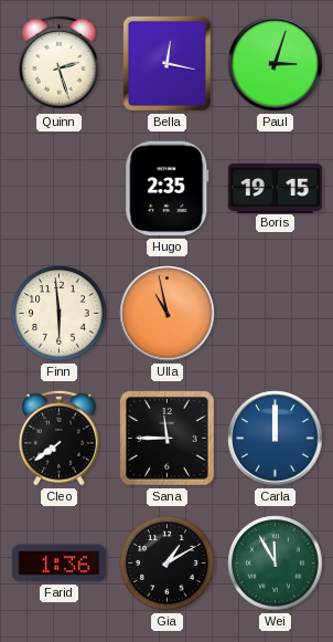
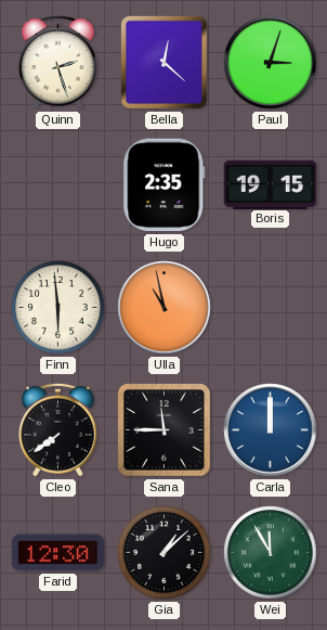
Bella: 12:17 -> 12:22 (163, 62)
Farid: 1:36 -> 12:30 (58, 553)
Gia: 1:10 -> 1:08 (165, 553)
